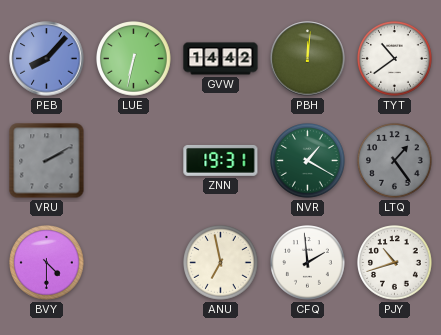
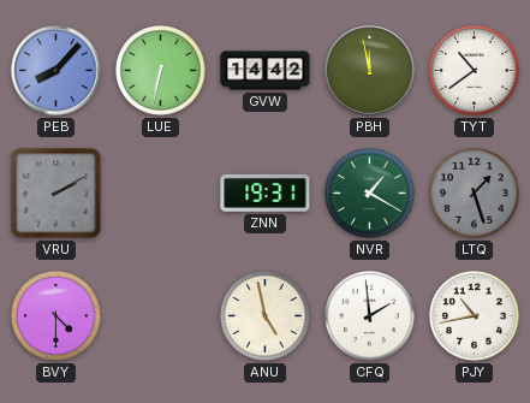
PBH: 12:01 -> 11:58 (370, 71)
LTQ: 1:24 -> 1:27 (475, 194)
ANU: 6:58 -> 4:58 (266, 316)
PJY: 10:42 -> 10:43 (475, 316)
